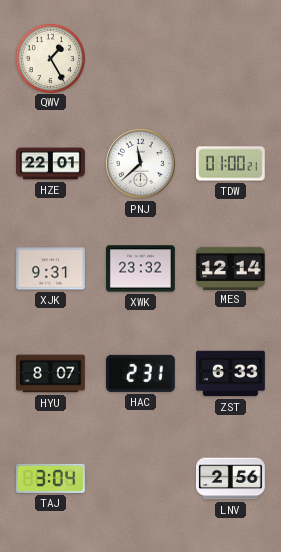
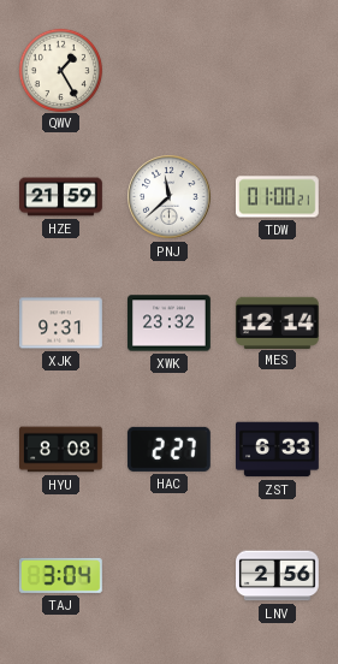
HZE: 22:01 -> 21:59 (61, 197)
HYU: 8:07 -> 8:08 (61, 450)
HAC: 2:31 -> 2:27 (168, 449)
